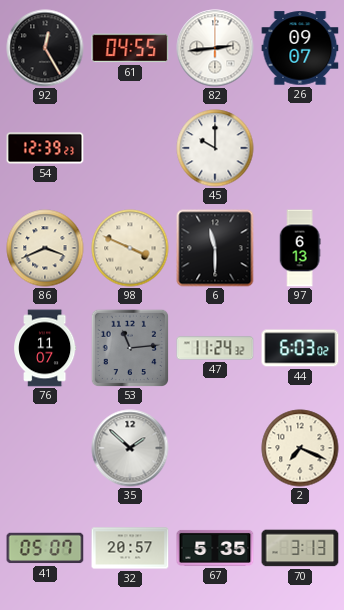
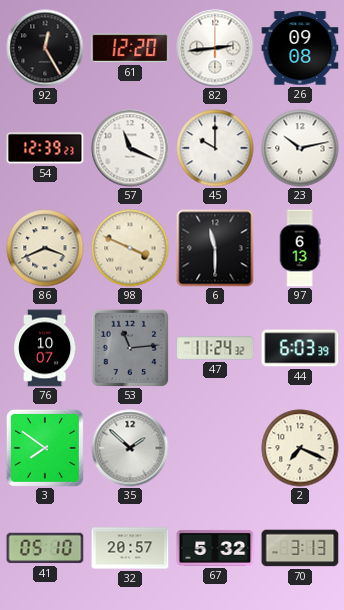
61: 04:55 -> 12:20 (130, 48)
26: 09:07 -> 09:08 (300, 48)
57: none -> 11:19 (130, 148)
23: none -> 10:13 (300, 148)
76: 11:07 -> 10:07 (45, 348)
44: 6:03:02 -> 6:03:39 (300, 348)
3: none -> 7:51 (45, 448)
41: 05:07 -> 05:10 (45, 548)
67: 5:35 -> 5:32 (215, 548)
